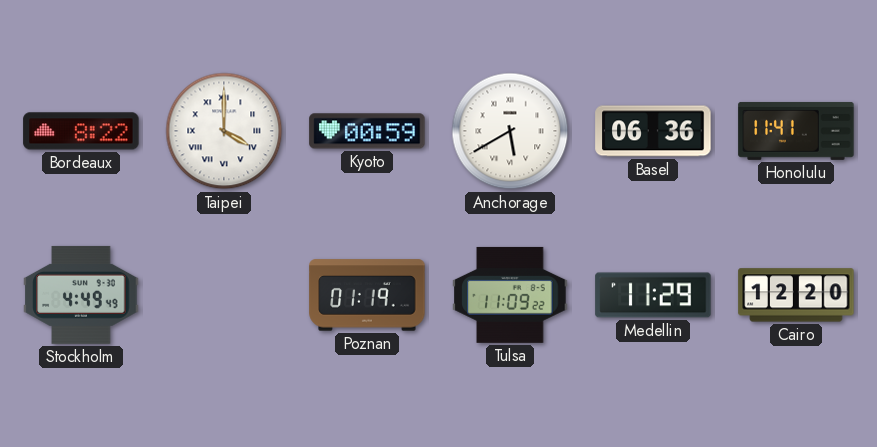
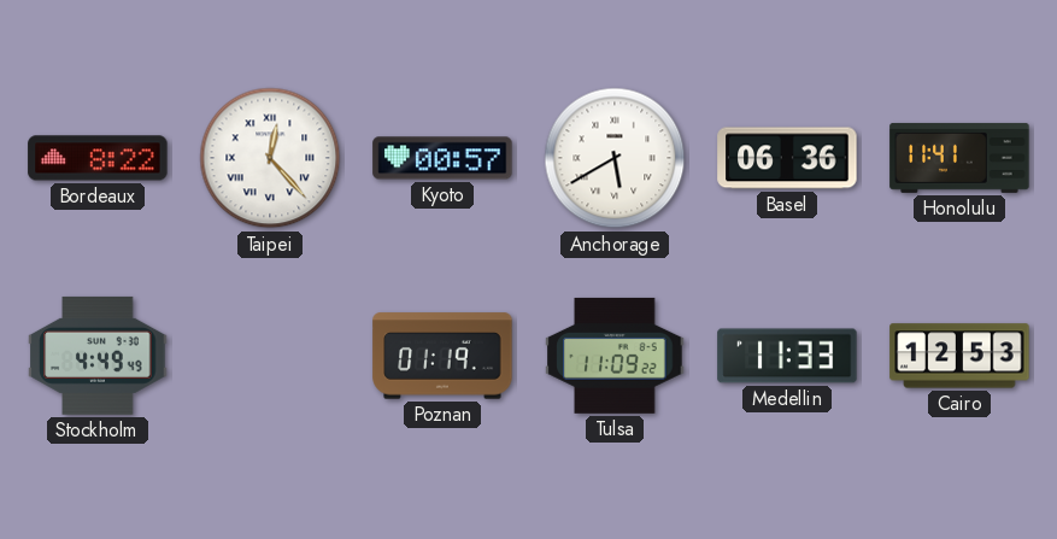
Taipei: 4:00 -> 12:23 (270, 158)
Kyoto: 00:59 -> 00:57 (442, 158)
Medellin: 11:29 -> 11:33 (787, 356)
Cairo: 12:20 -> 12:53 (959, 356)
